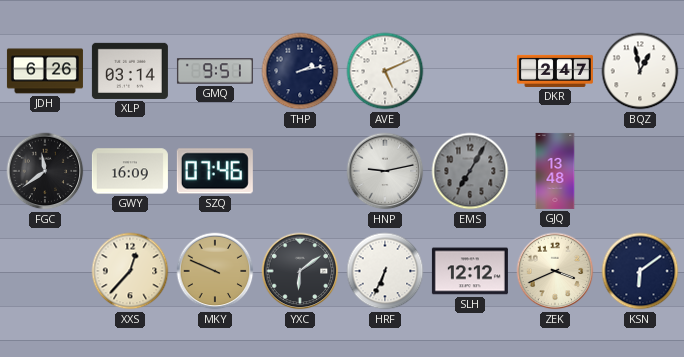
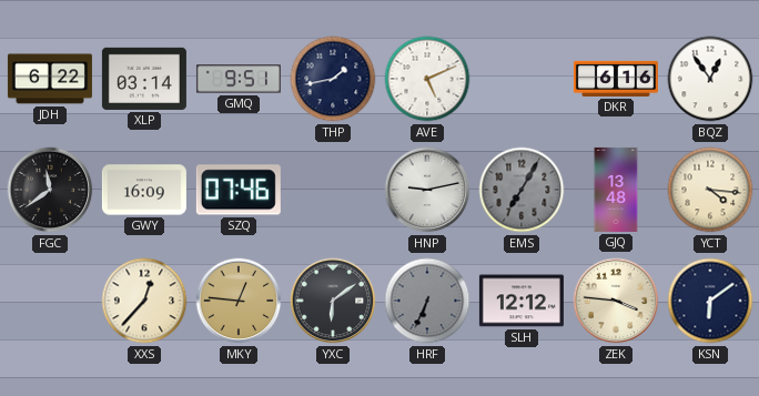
JDH: 6:26 -> 6:22 (50, 79)
THP: 2:13 -> 1:43 (333, 79)
DKR: 2:47 -> 6:16 (616, 79)
BQZ: 12:58 -> 12:54 (710, 79)
YCT: none -> 4:16 (710, 190)
MKY: 9:49 -> 12:46 (239, 301)
HRF dial: white -> grey (427, 301)
ZEK: 3:41 -> 3:46 (616, 301)
